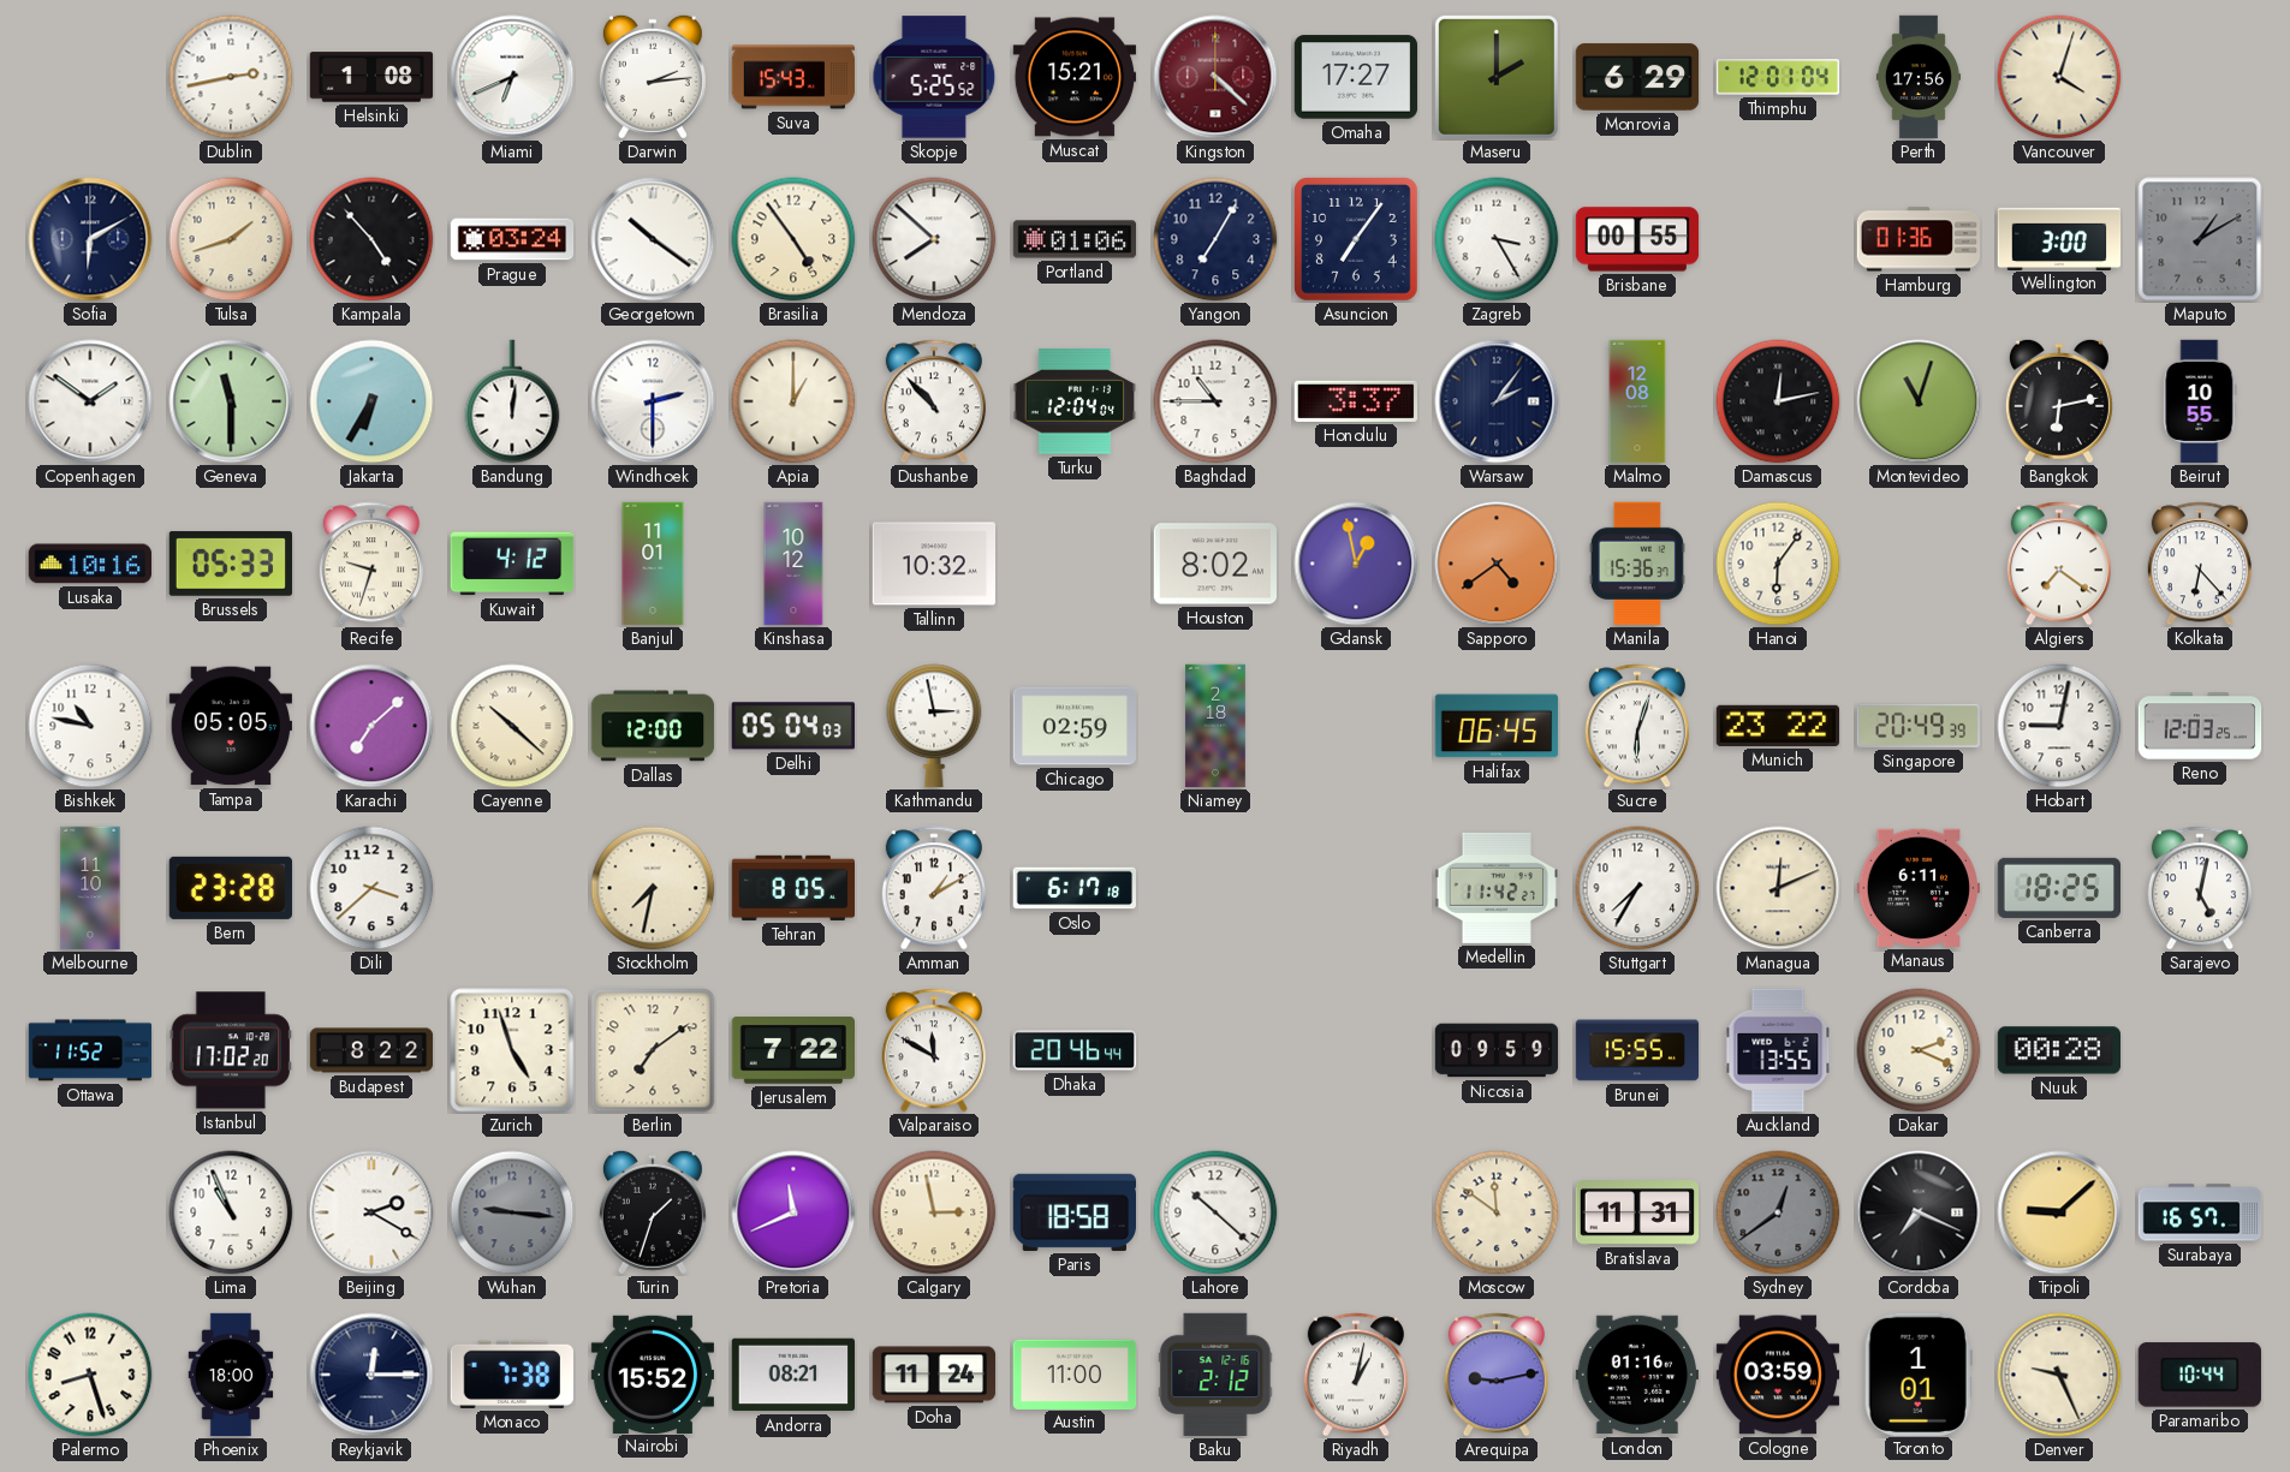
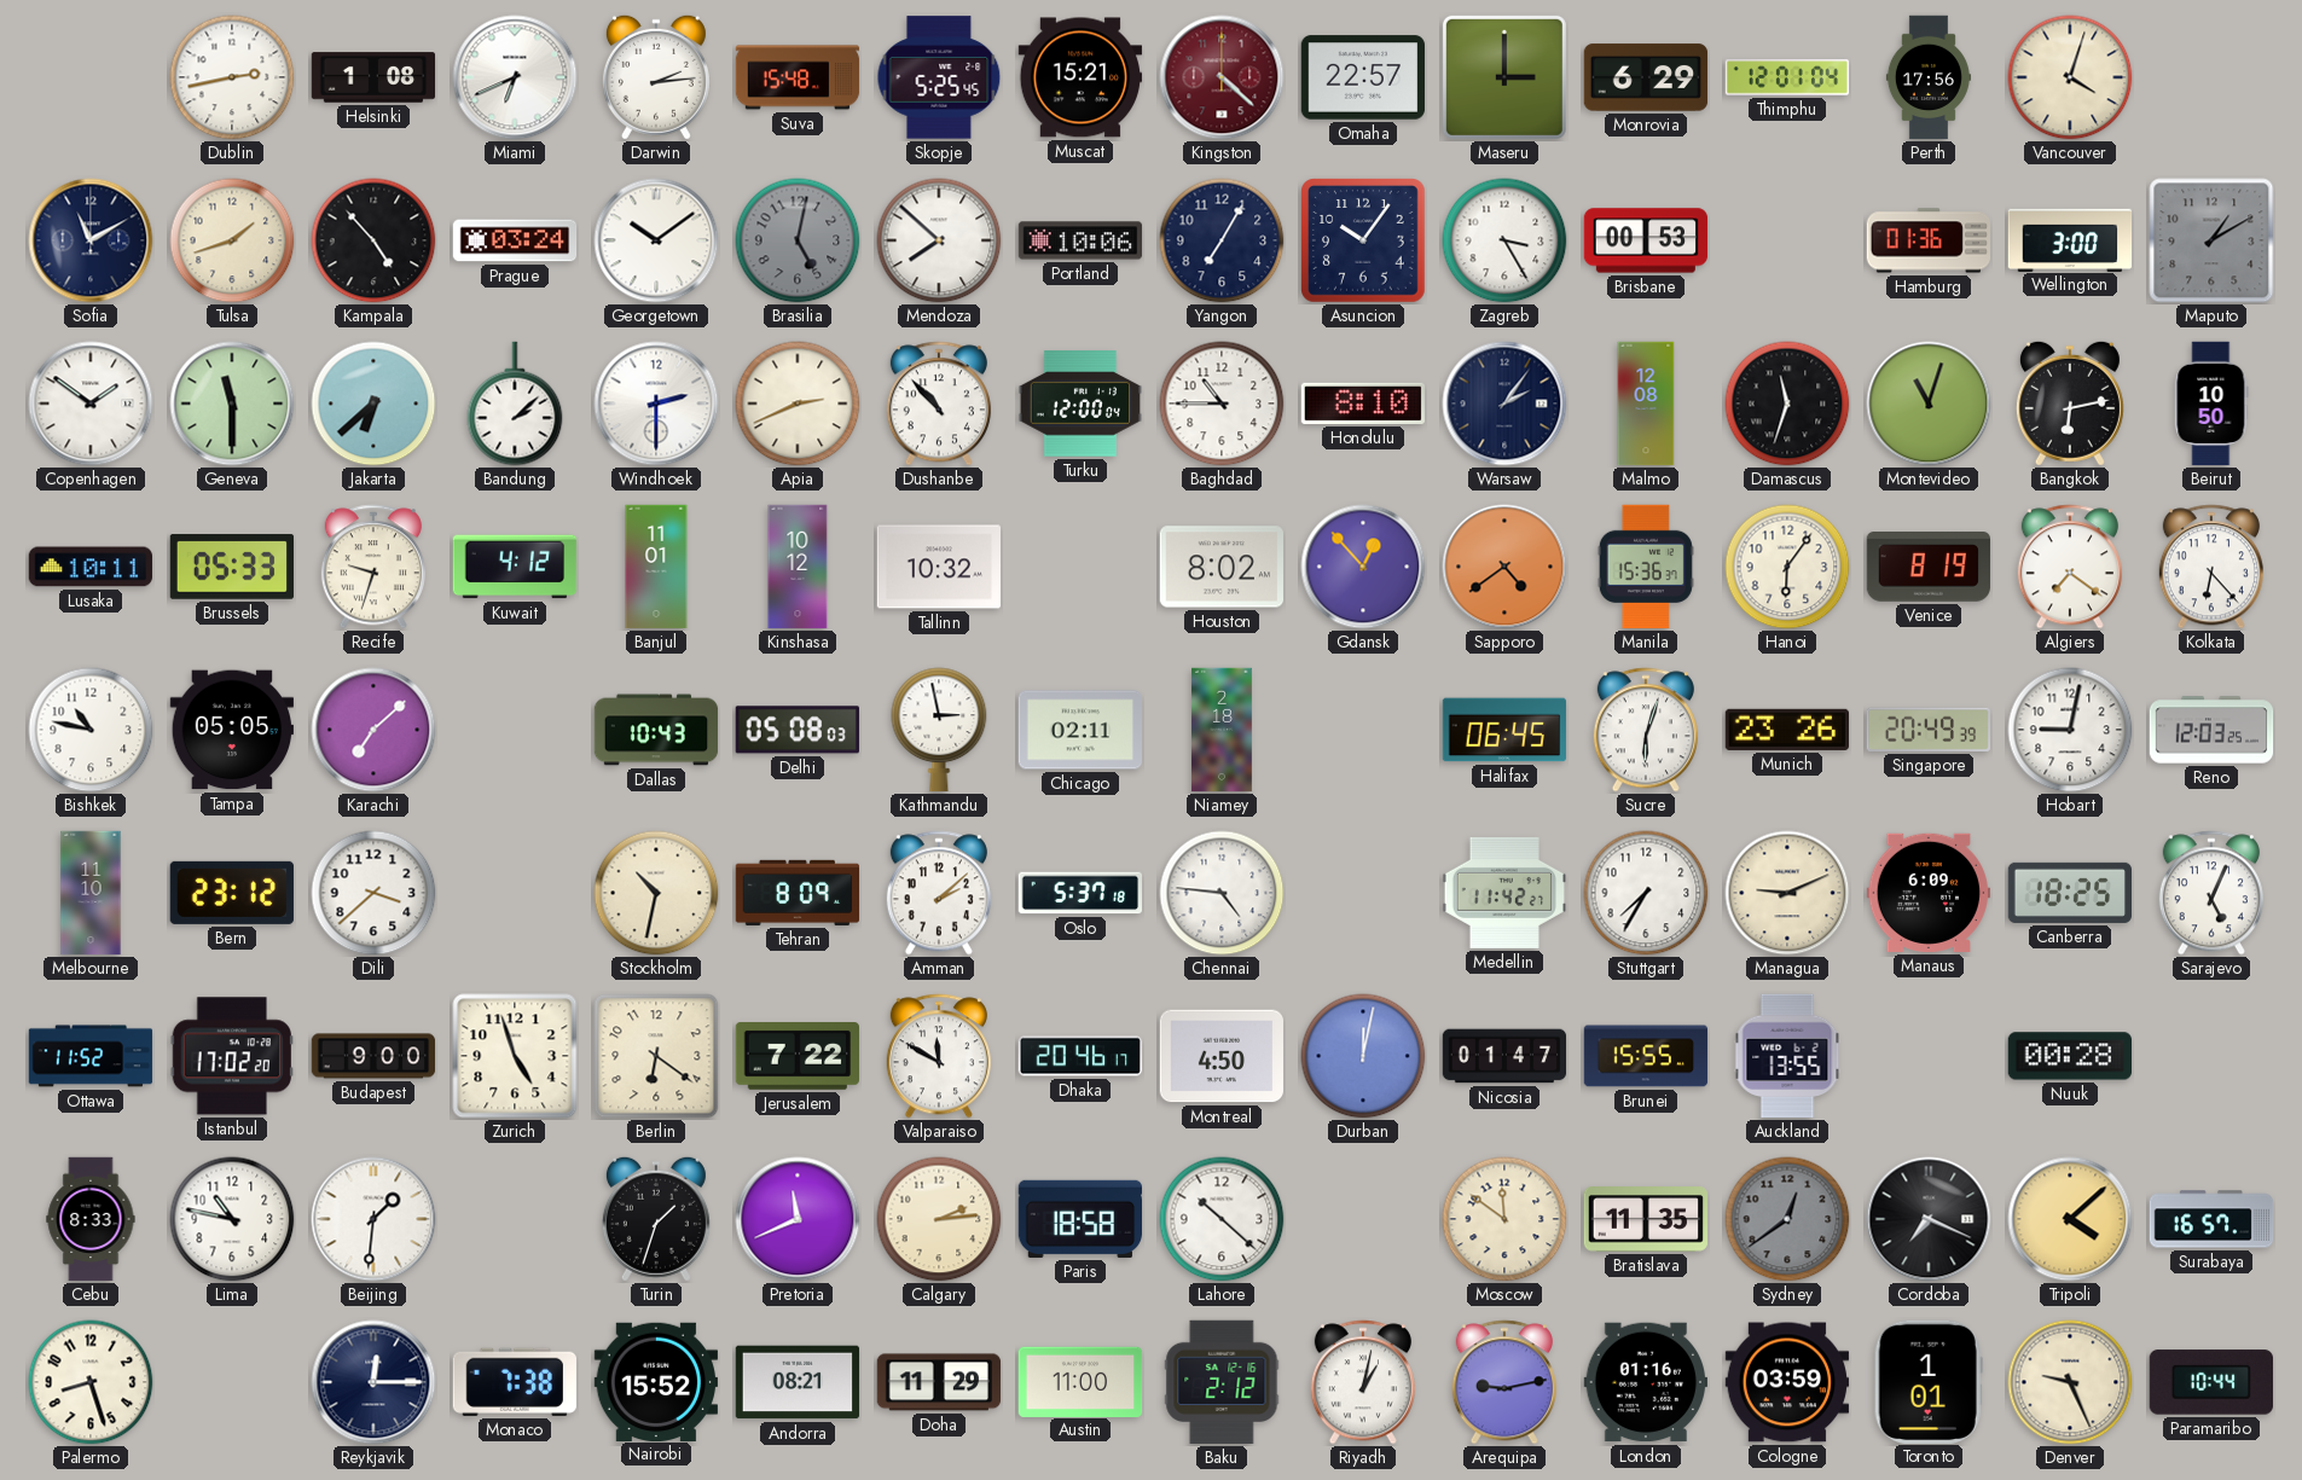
Suva: 15:43 -> 15:48 (798, 77)
Skopje: 5:25:52 -> 5:25:45 (939, 77)
Omaha: 17:27 -> 22:57 (1362, 77)
Maseru: 2:00 -> 3:00 (1504, 77)
Sofia: 6:10 -> 11:10 (91, 240)
Georgetown: 10:21 -> 10:09 (656, 240)
Brasilia: 4:54 -> 5:02 (798, 240)
Brasilia dial: cream -> grey (798, 240)
Portland: 01:06 -> 10:06 (1080, 240)
Asuncion: 7:06 -> 10:06 (1364, 242)
Brisbane: 00:55 -> 00:53 (1646, 240)
Jakarta: 6:35 -> 6:38 (373, 404)
Bandung: 12:01 -> 2:08 (515, 404)
Apia: 1:00 -> 2:41 (798, 404)
Turku: 12:04 -> 12:00 (1080, 404)
Honolulu: 3:37 -> 8:10 (1362, 404)
Damascus: 12:13 -> 11:33 (1787, 404)
Beirut: 10:55 -> 10:50 (2211, 404)
Lusaka: 10:16 -> 10:11 (91, 567)
Gdansk: 12:58 -> 12:53 (1363, 567)
Venice: none -> 8:19 (1927, 568)
Cayenne: 10:22 -> none (512, 726)
Dallas: 12:00 -> 10:43 (656, 730)
Delhi: 05:04 -> 05:08 (798, 730)
Chicago: 02:59 -> 02:11 (1080, 730)
Munich: 23:22 -> 23:26 (1786, 730)
Bern: 23:28 -> 23:12 (232, 893)
Stockholm: 7:32 -> 10:32 (656, 893)
Tehran: 8:05 -> 8:09 (796, 893)
Amman: 1:10 -> 2:08 (939, 893)
Oslo: 6:17 -> 5:37 (1079, 893)
Chennai: none -> 4:46 (1222, 893)
Managua: 12:11 -> 9:11 (1787, 893)
Manaus: 6:11 -> 6:09 (1927, 893)
Sarajevo: 5:02 -> 5:04 (2211, 893)
Budapest: 8:22 -> 9:00 (373, 1056)
Berlin: 7:09 -> 6:21 (656, 1056)
Dhaka: 20:46:44 -> 20:46:17 (1080, 1056)
Montreal: none -> 4:50 (1220, 1056)
Durban: none -> 12:02 (1363, 1056)
Nicosia: 09:59 -> 01:47 (1504, 1056)
Dakar: 2:19 -> none (1919, 1050)
Cebu: none -> 8:33 (91, 1219)
Lima: 10:56 -> 10:47 (232, 1219)
Beijing: 2:20 -> 1:31 (373, 1219)
Wuhan: 9:16 -> none (512, 1212)
Calgary: 2:58 -> 2:14 (939, 1219)
Bratislava: 11:31 -> 11:35 (1646, 1220)
Tripoli: 9:08 -> 4:08 (2070, 1219)
Phoenix: 18:00 -> none (231, 1375)
Doha: 11:24 -> 11:29 (939, 1382)
